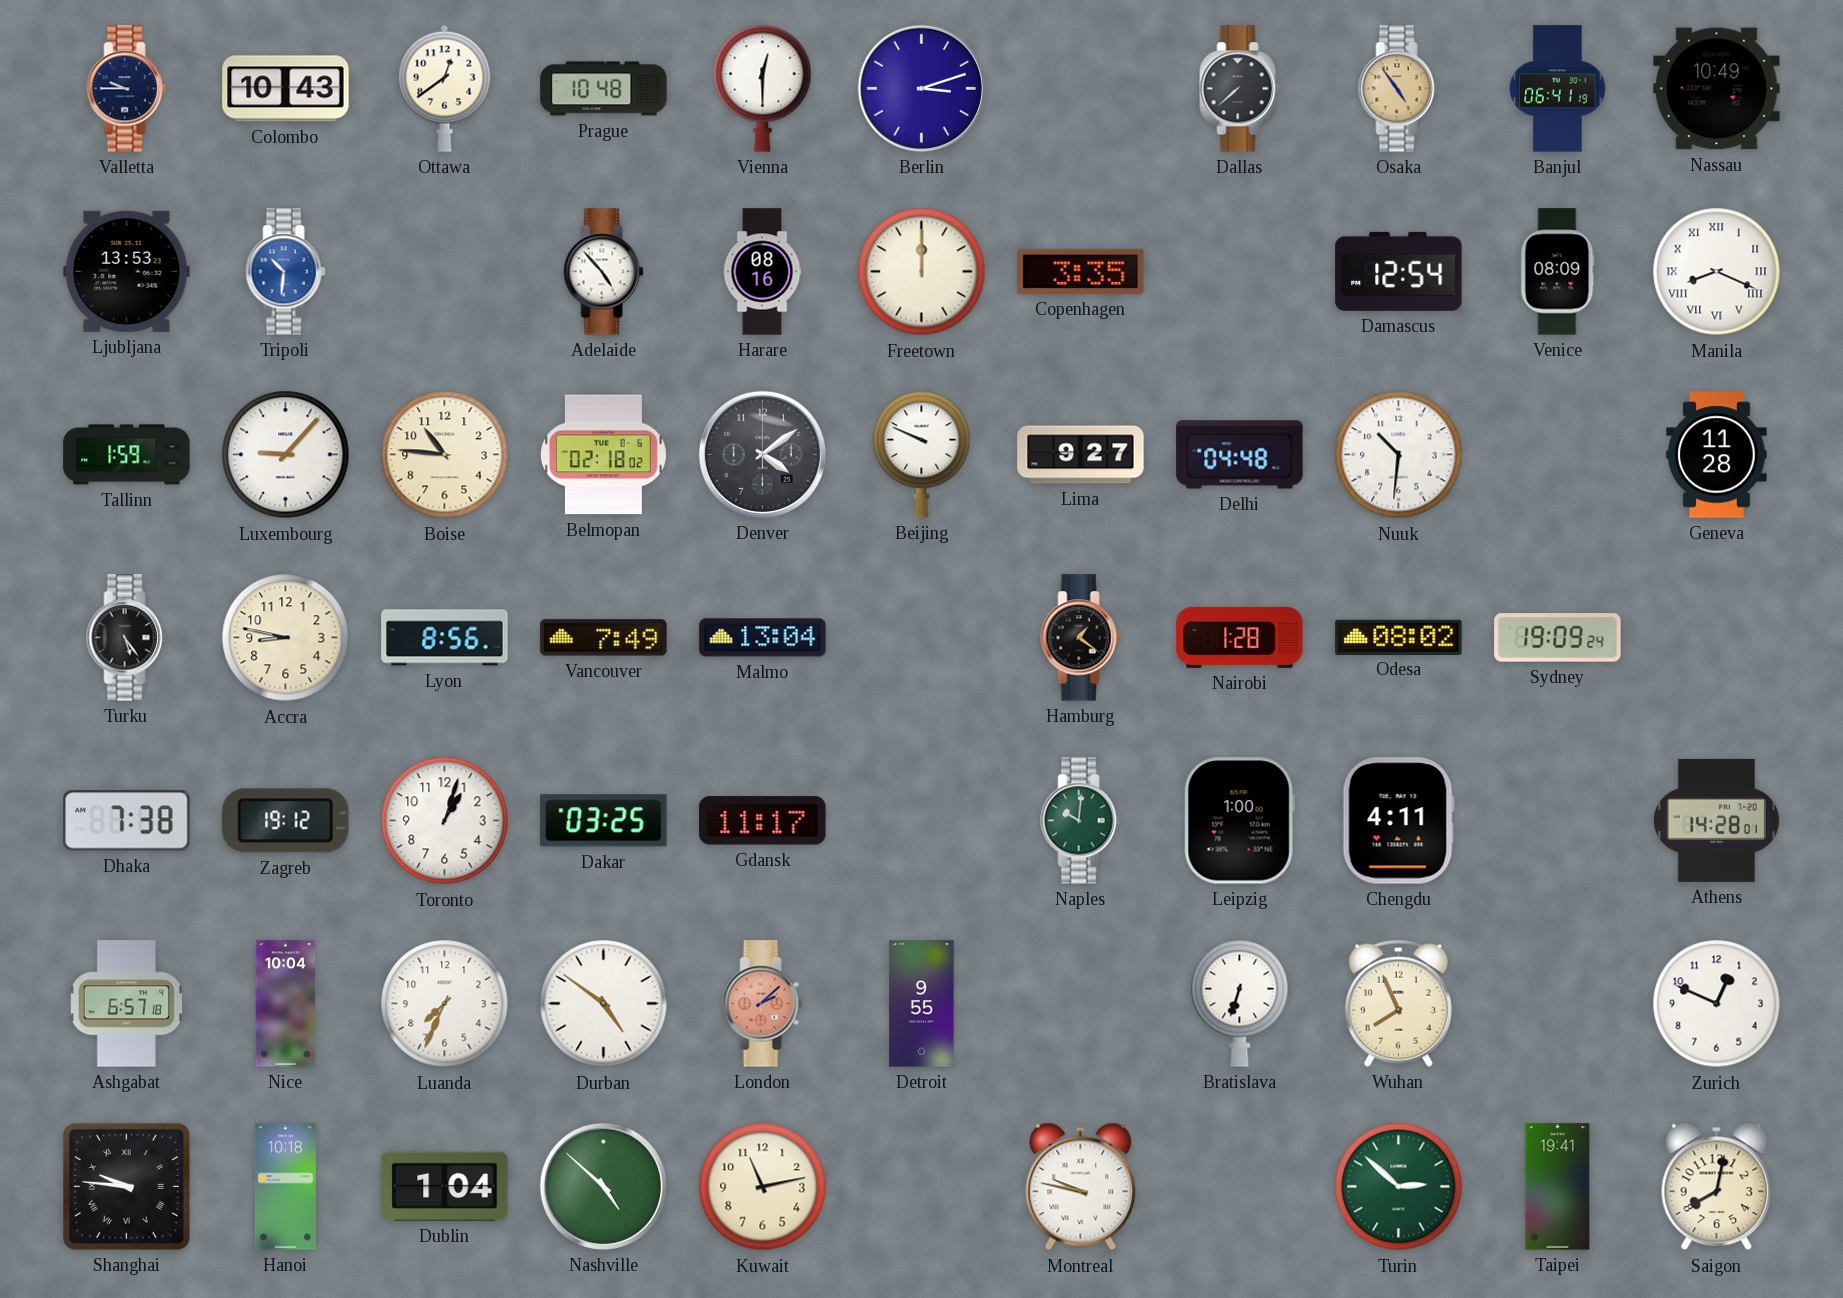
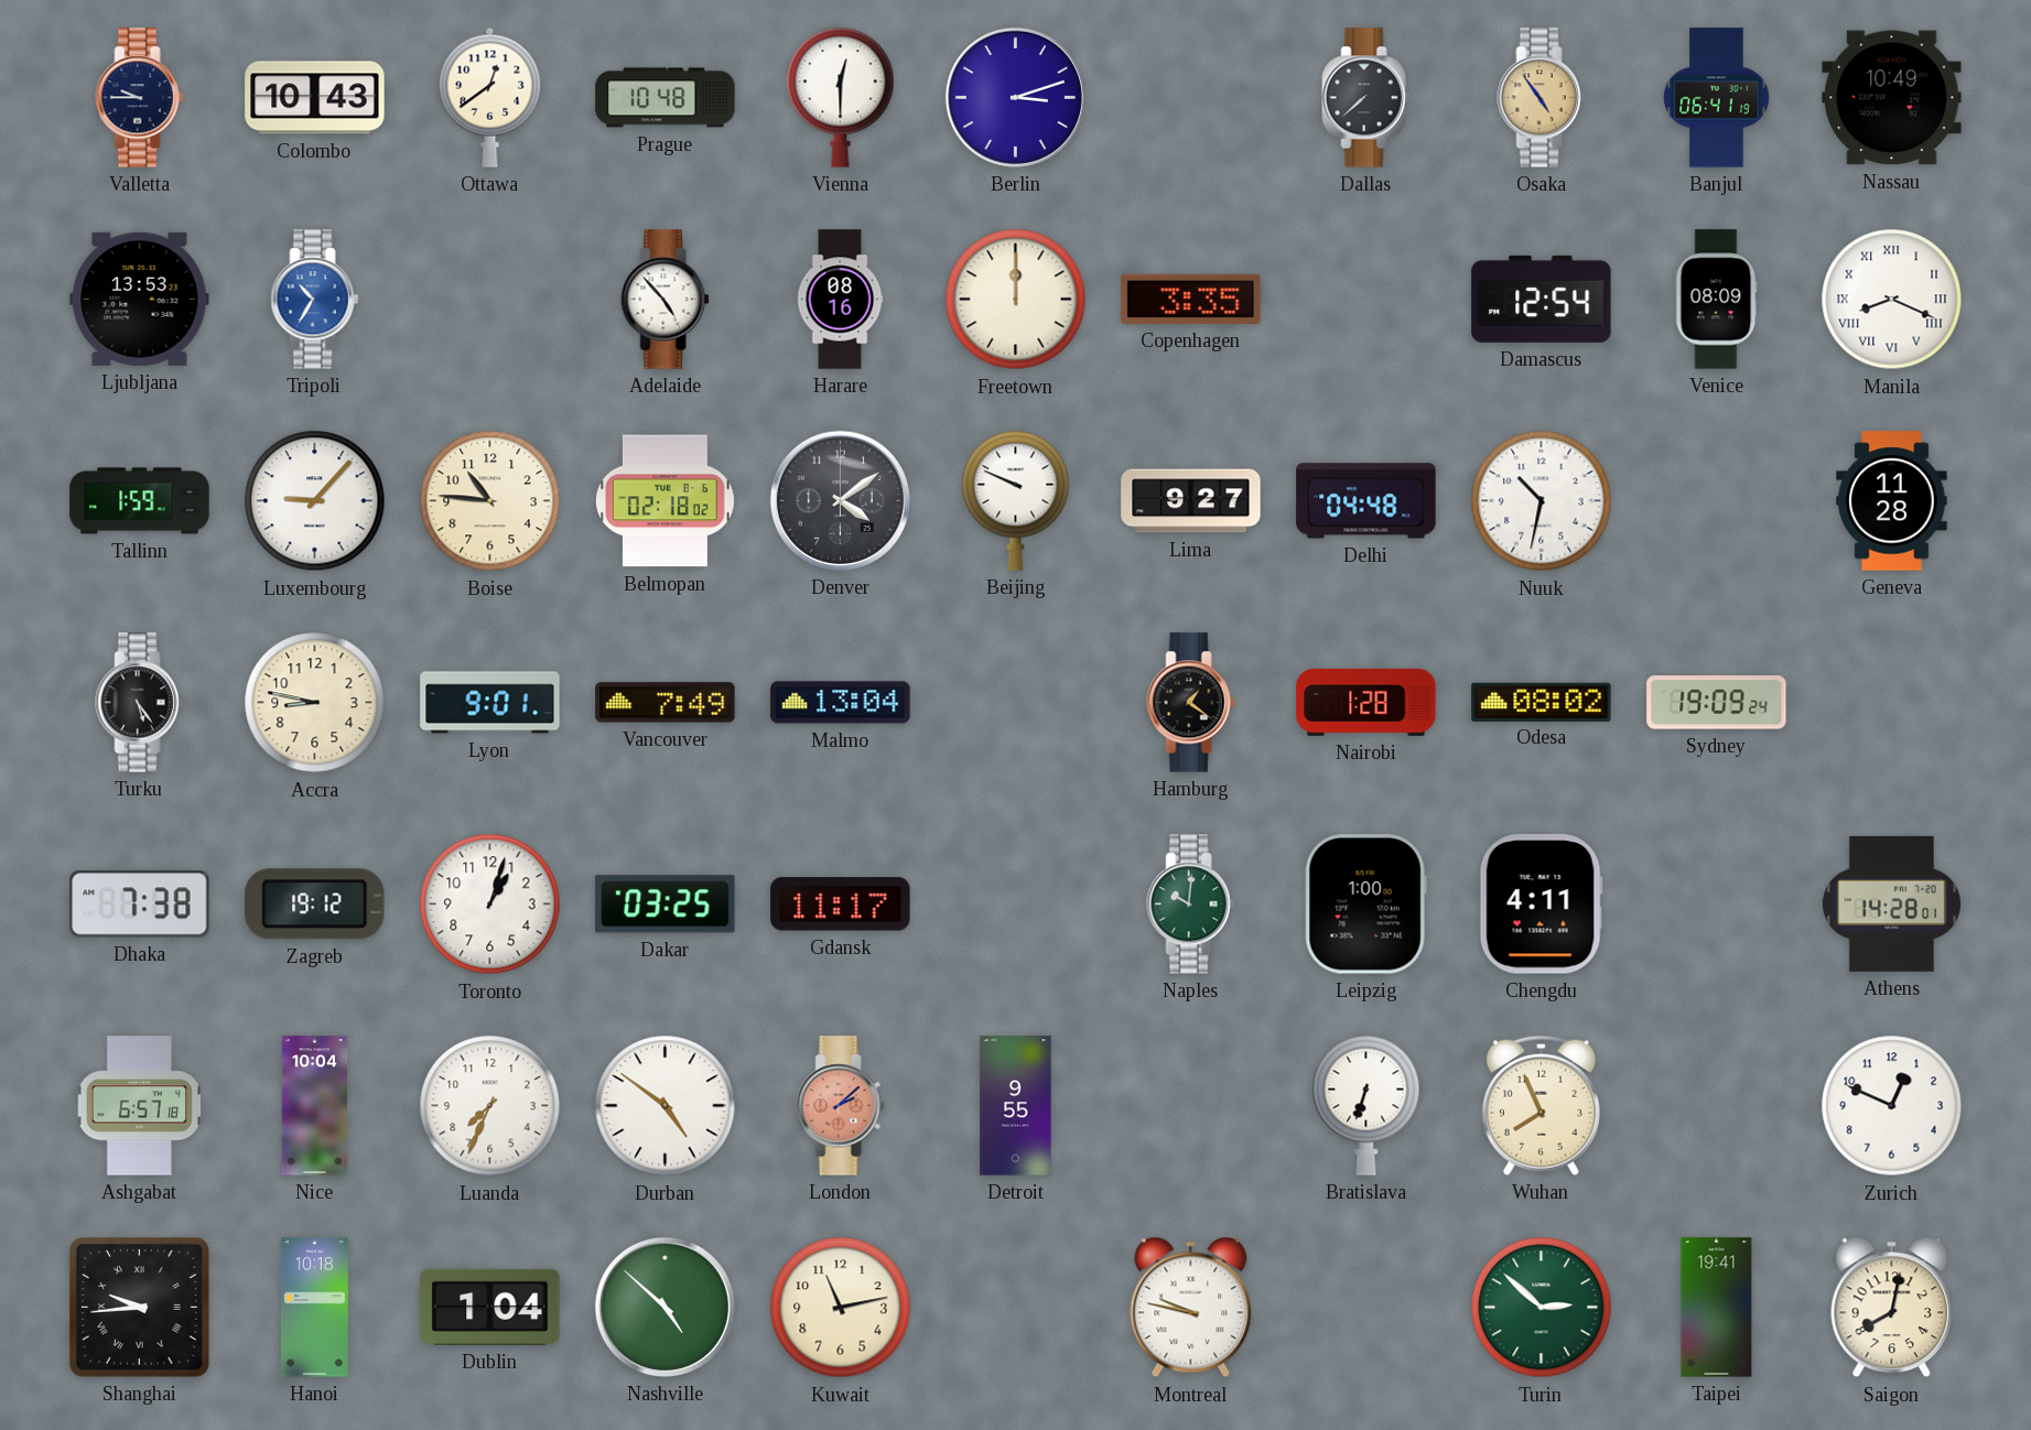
Tripoli: 10:31 -> 10:35 (315, 300)
Nuuk: 10:31 -> 10:32 (1542, 501)
Lyon: 8:56 -> 9:01 (490, 703)
Shanghai: 9:46 -> 9:44 (139, 1307)
